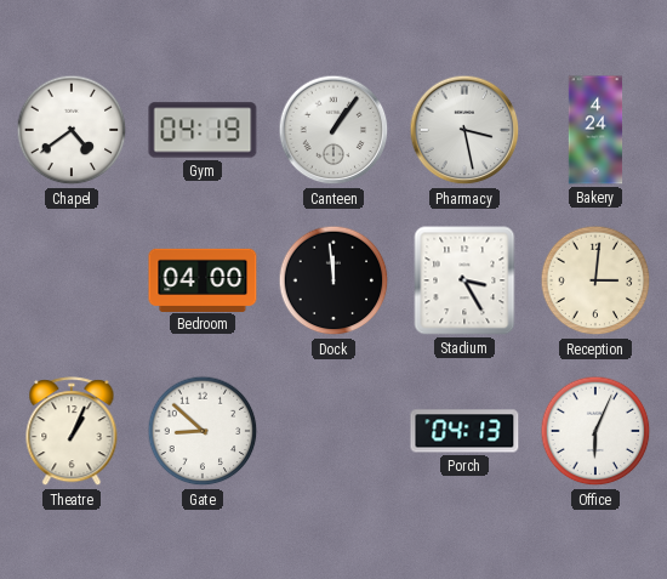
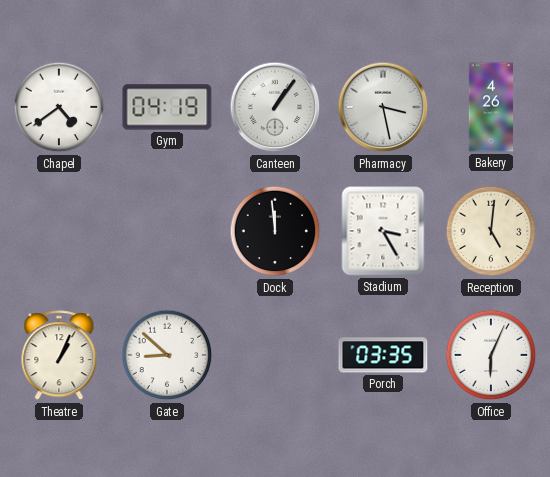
Bakery: 4:24 -> 4:26 (491, 107)
Bedroom: 04:00 -> none (203, 279)
Reception: 3:01 -> 5:01 (491, 231)
Porch: 04:13 -> 03:35 (383, 355)
